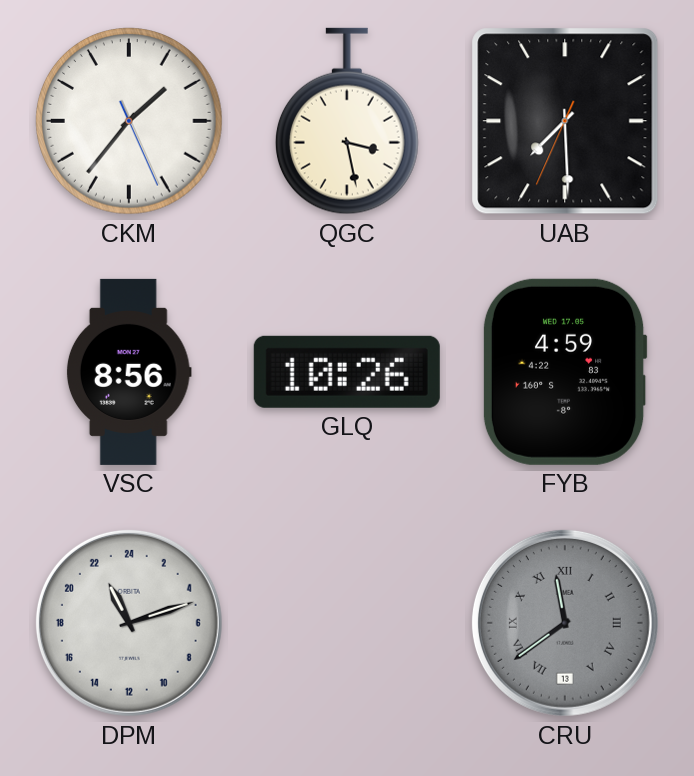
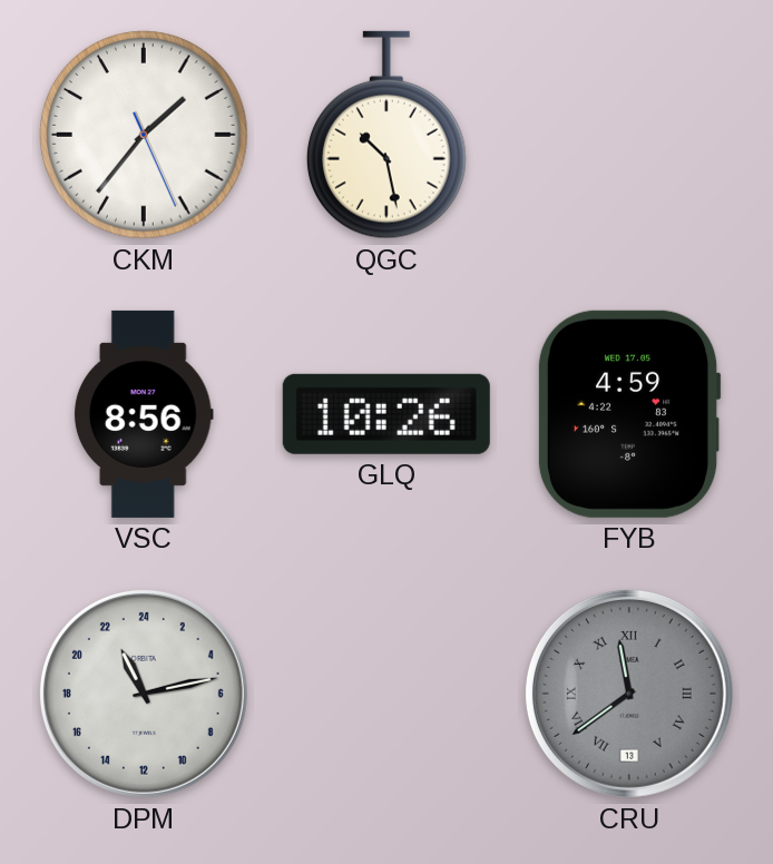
QGC: 3:28 -> 10:28 (387, 135)
UAB: 7:29 -> none (565, 121)
DPM: 22:12 -> 22:13 (144, 694)
